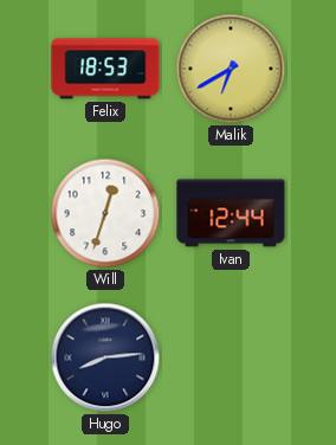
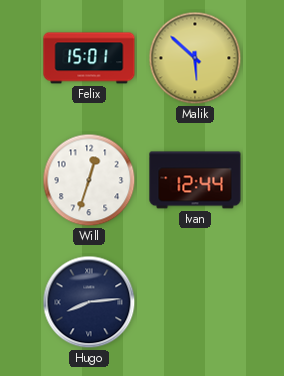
Felix: 18:53 -> 15:01 (89, 58)
Malik: 6:40 -> 5:52 (195, 58)
